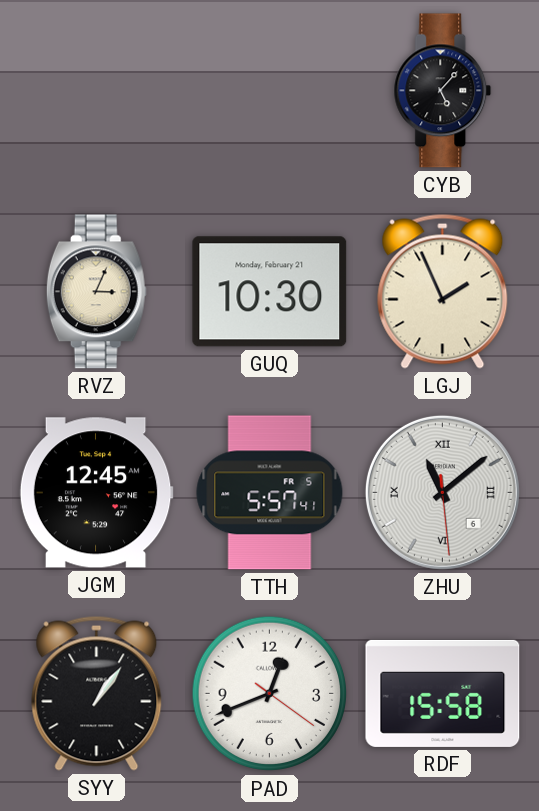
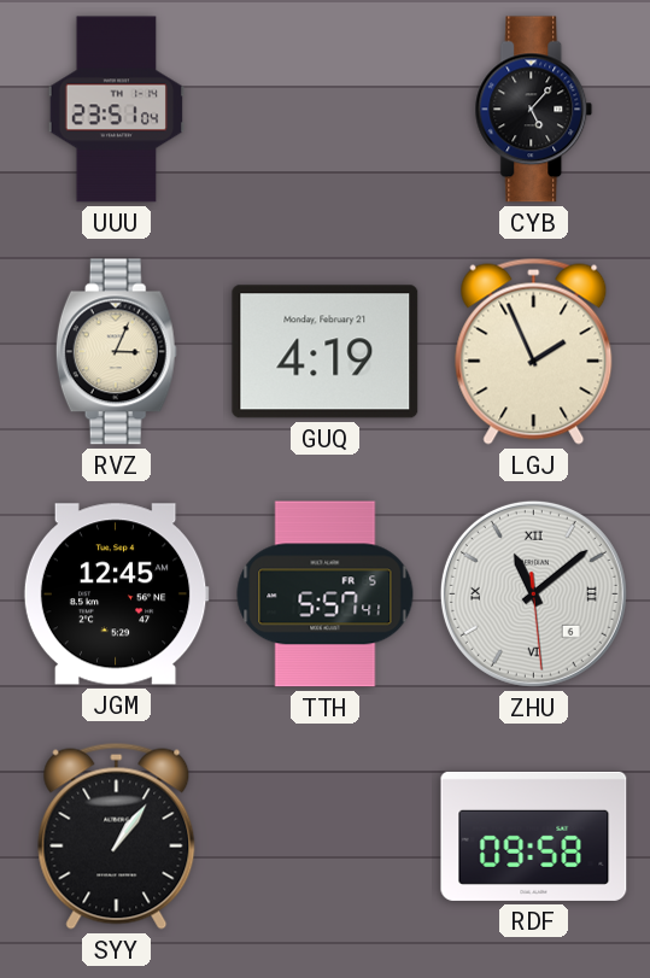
UUU: none -> 23:51 (117, 110)
GUQ: 10:30 -> 4:19 (326, 352)
PAD: 12:41 -> none (270, 694)
RDF: 15:58 -> 09:58 (534, 836)
